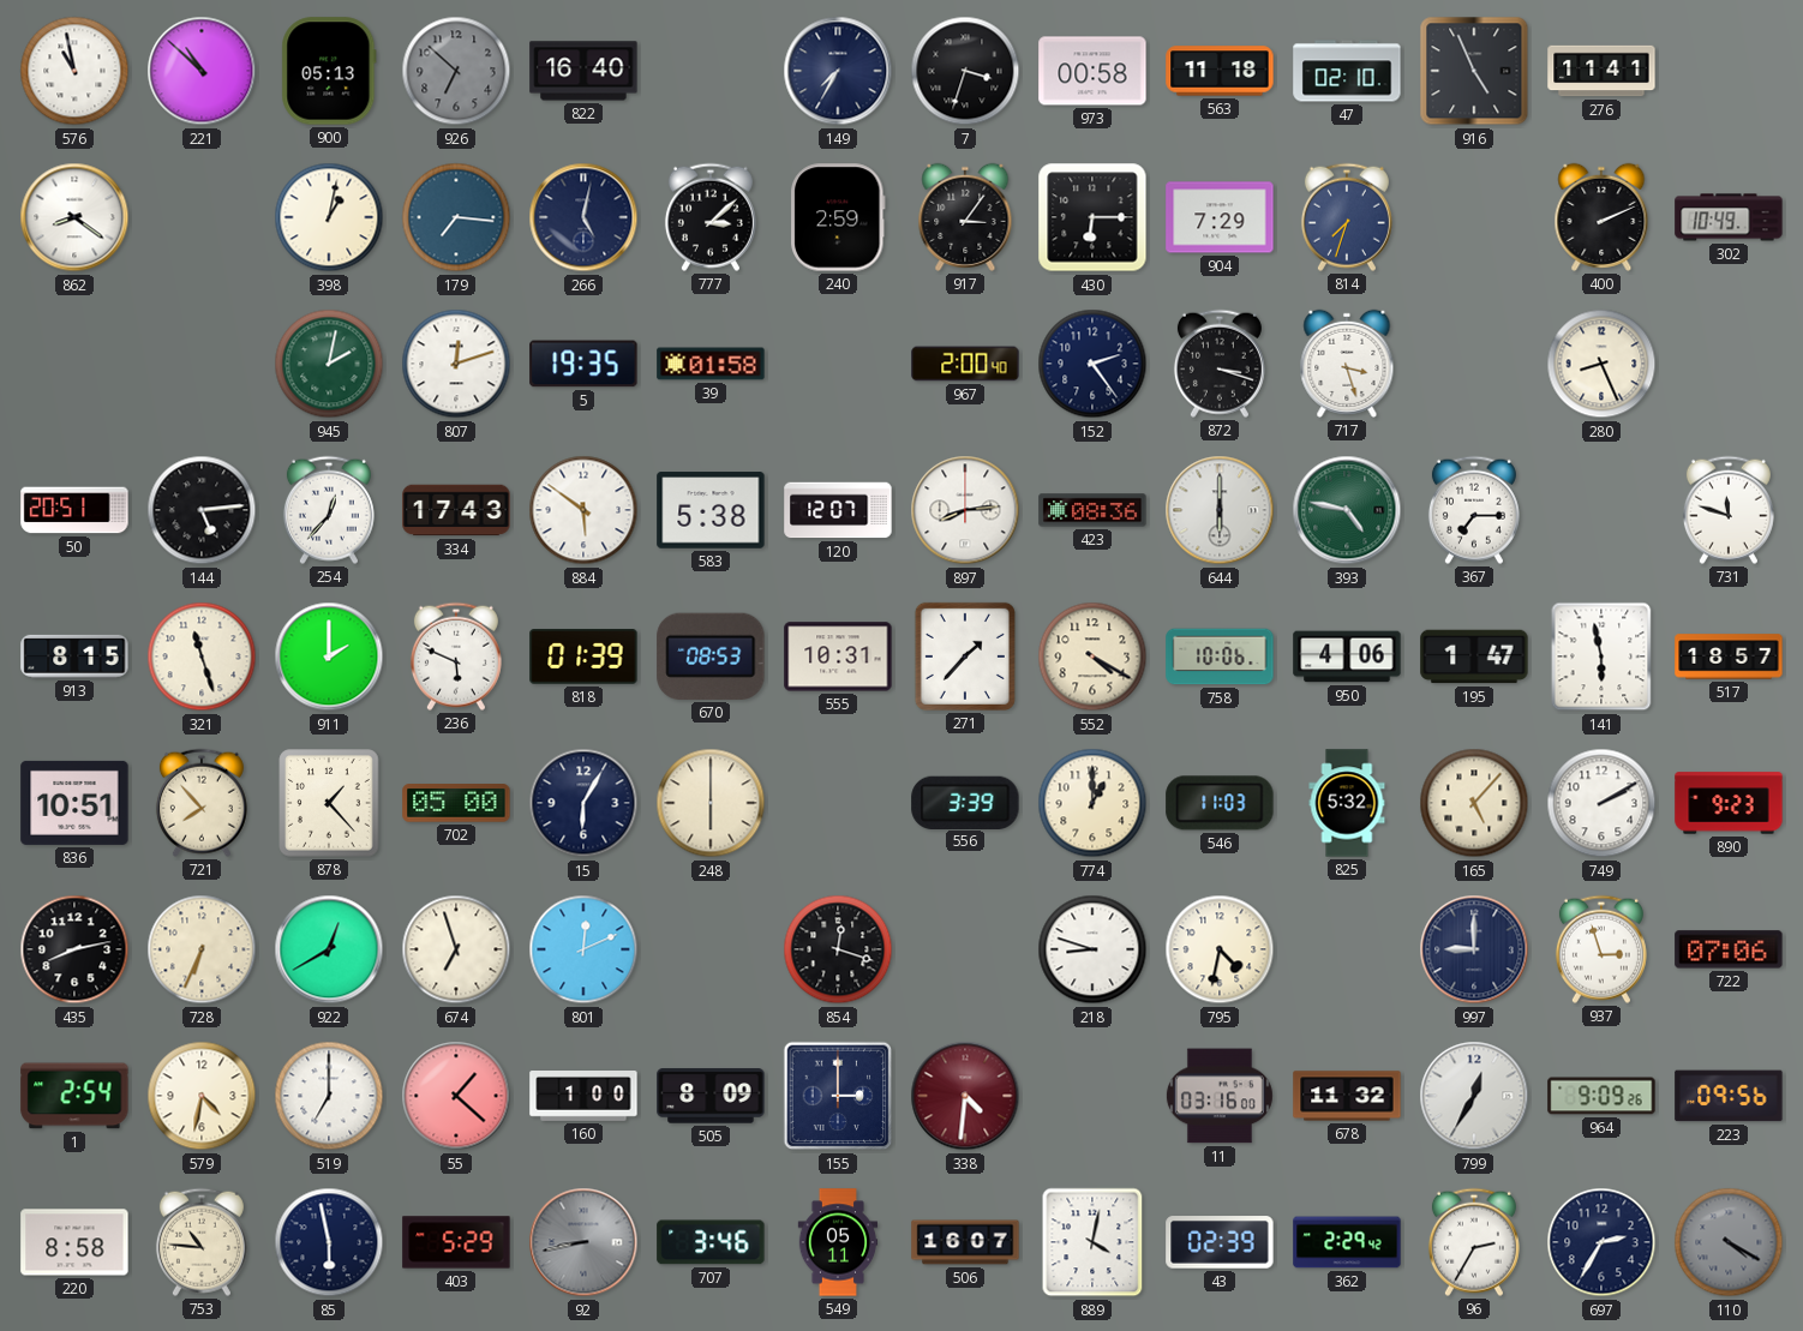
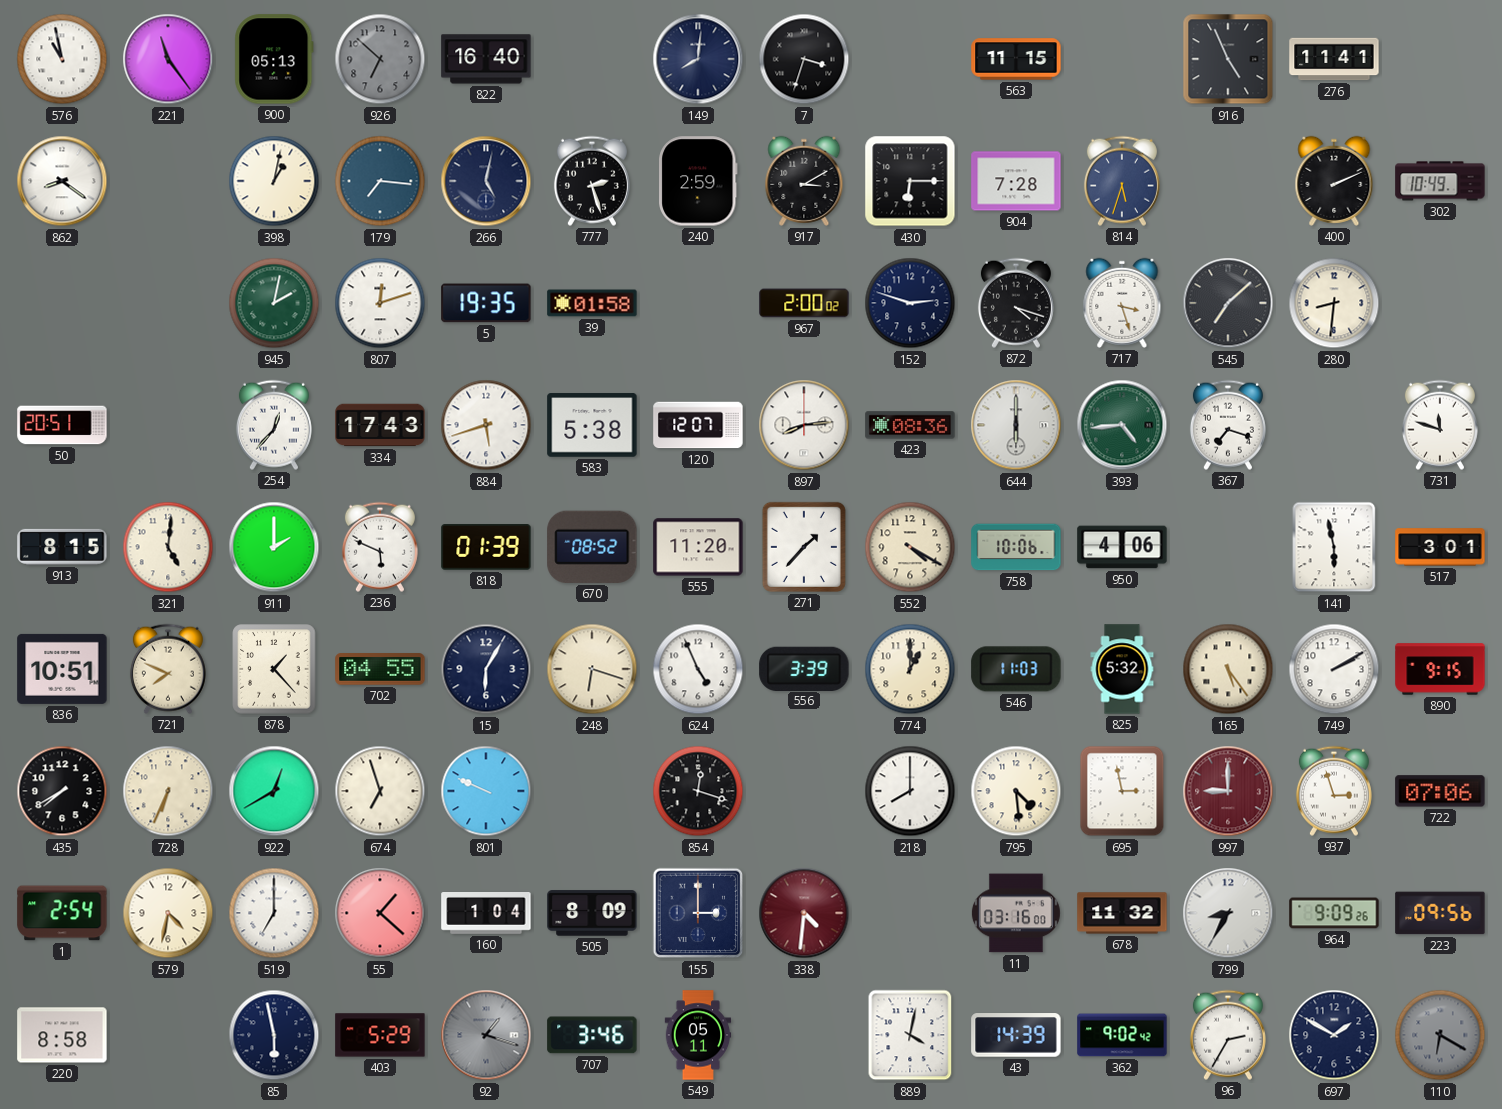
221: 10:52 -> 11:24 (168, 59)
149: 7:35 -> 8:01 (698, 59)
973: 00:58 -> none (1092, 71)
563: 11:18 -> 11:15 (1016, 59)
47: 02:10 -> none (1347, 71)
777: 3:08 -> 2:27 (592, 181)
917: 3:06 -> 3:10 (804, 181)
904: 7:29 -> 7:28 (1016, 181)
814: 7:33 -> 5:33 (1122, 181)
967: 2:00:40 -> 2:00:02 (804, 303)
152: 2:24 -> 2:48 (910, 303)
872: 3:18 -> 4:18 (1016, 303)
545: none -> 7:08 (1228, 303)
280: 8:26 -> 8:31 (1334, 303)
144: 5:14 -> none (202, 510)
884: 5:51 -> 5:42 (486, 425)
393: 4:47 -> 4:44 (1122, 425)
367: 7:15 -> 7:18 (1228, 425)
321: 11:27 -> 5:01 (168, 547)
670: 08:53 -> 08:52 (592, 547)
555: 10:31 -> 11:20 (698, 547)
195: 1:47 -> none (1474, 656)
517: 18:57 -> 3:01 (1440, 547)
721: 7:53 -> 7:49 (168, 669)
702: 05:00 -> 04:55 (380, 669)
248: 6:00 -> 6:18 (592, 669)
624: none -> 4:56 (698, 669)
165: 5:07 -> 5:24 (1228, 669)
890: 9:23 -> 9:15 (1440, 669)
435: 8:13 -> 7:40 (62, 791)
801: 12:11 -> 9:49 (486, 791)
218: 8:48 -> 8:00 (910, 791)
795: 4:32 -> 4:29 (1016, 791)
695: none -> 2:58 (1122, 791)
997 dial: navy -> burgundy (1228, 791)
160: 1:00 -> 1:04 (486, 914)
799: 12:35 -> 8:35 (1228, 913)
753: 10:46 -> none (202, 1242)
92: 8:43 -> 1:18 (486, 1035)
506: 16:07 -> none (965, 1242)
43: 02:39 -> 14:39 (1016, 1035)
362: 2:29 -> 9:02 (1122, 1035)
697: 2:35 -> 1:50 (1334, 1035)
110: 4:20 -> 6:20 (1440, 1035)
